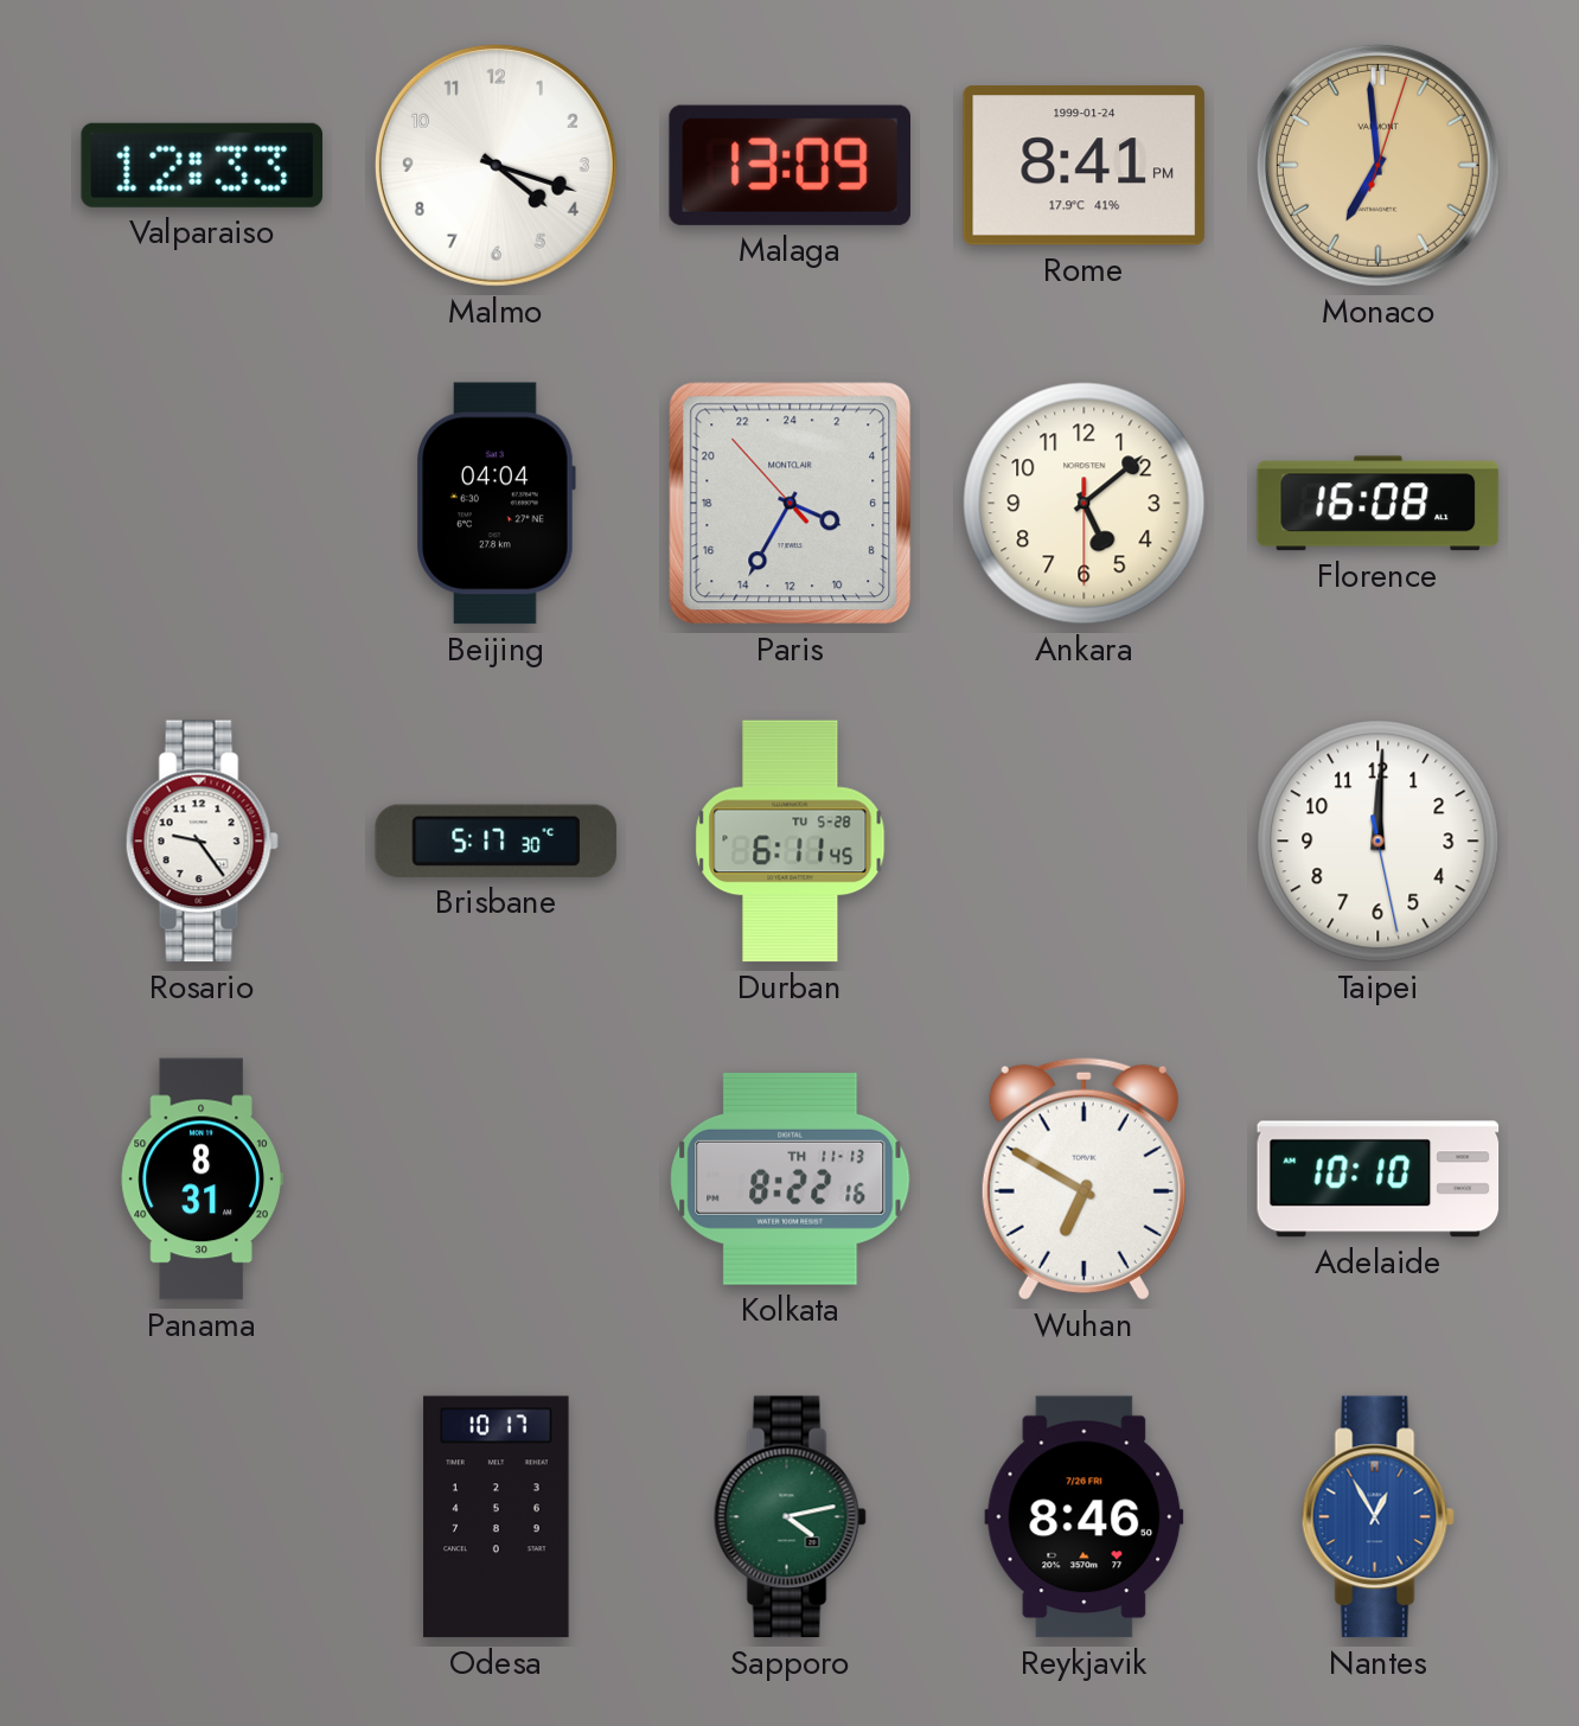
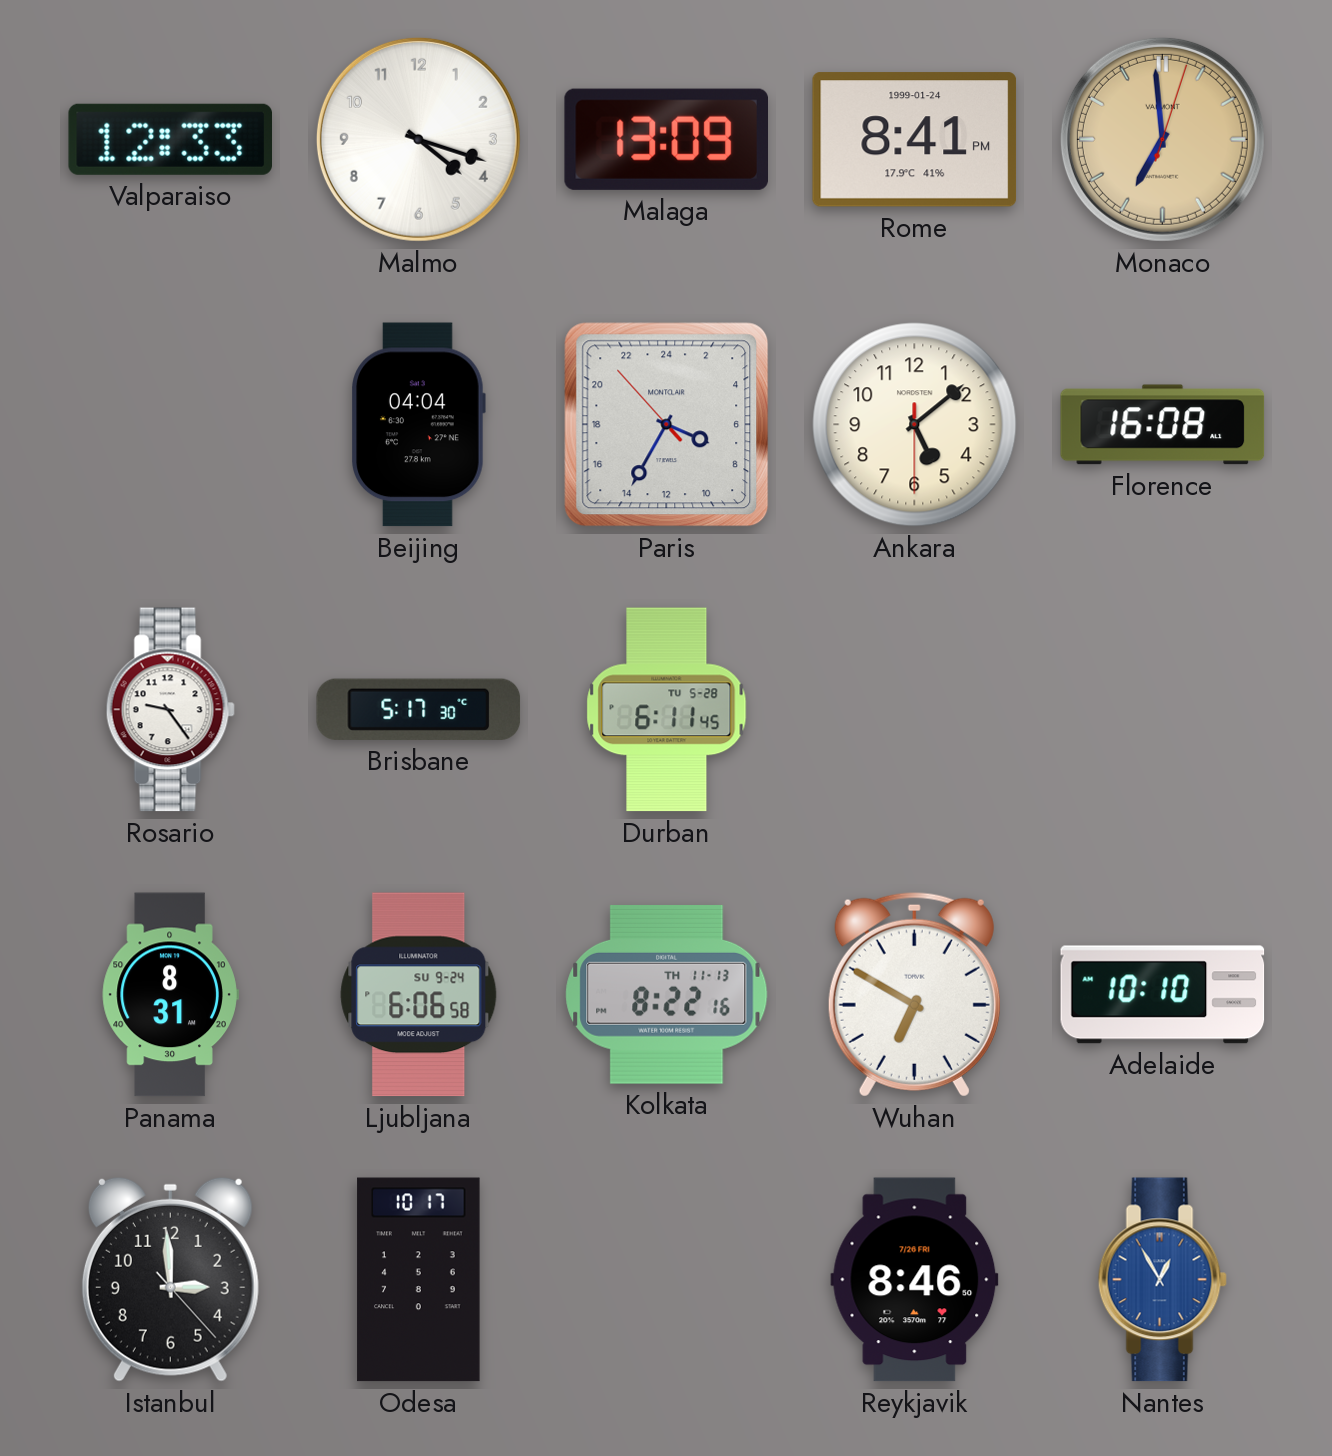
Taipei: 12:00 -> none (1379, 842)
Ljubljana: none -> 6:06 (419, 995)
Istanbul: none -> 2:59 (170, 1279)
Sapporo: 4:13 -> none (789, 1517)
